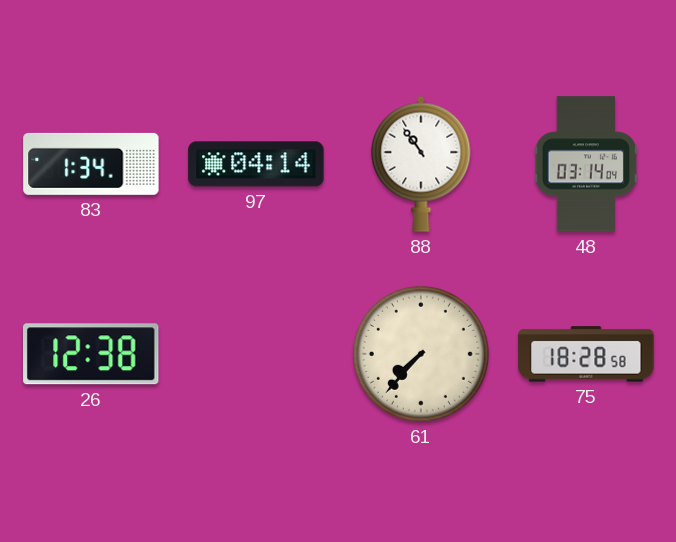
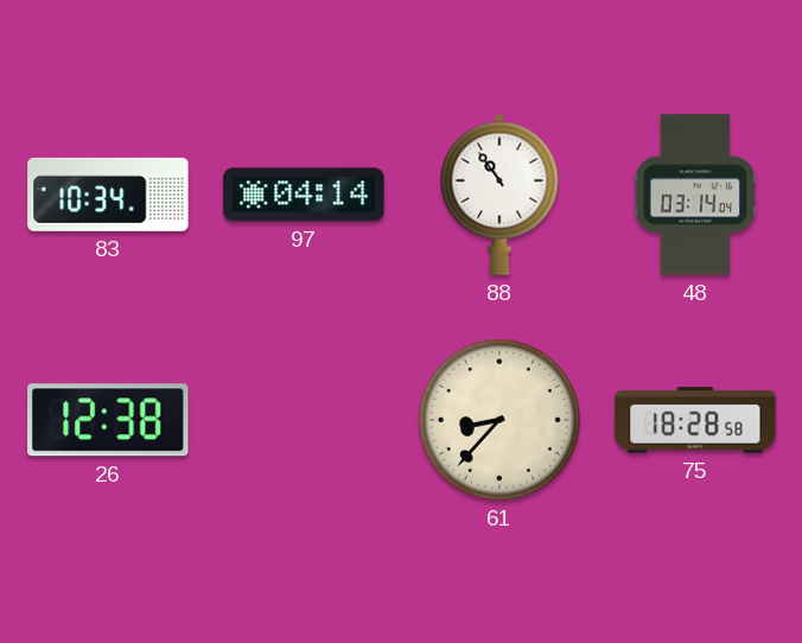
83: 1:34 -> 10:34 (108, 195)
61: 7:37 -> 8:37 (499, 420)
